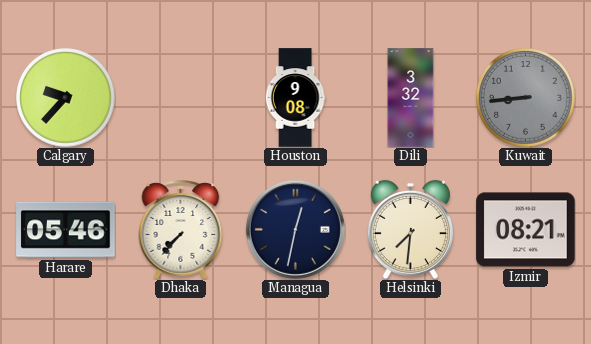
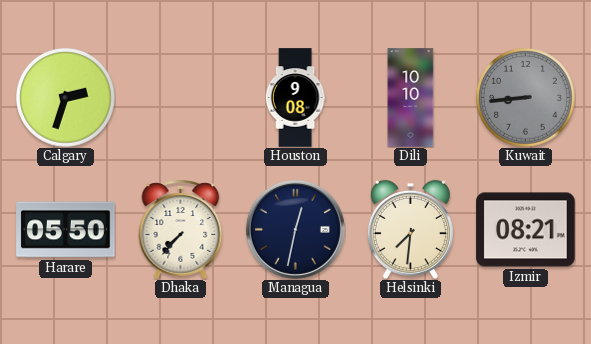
Calgary: 9:37 -> 2:33 (66, 98)
Dili: 3:32 -> 10:10 (411, 98)
Harare: 05:46 -> 05:50 (66, 230)
